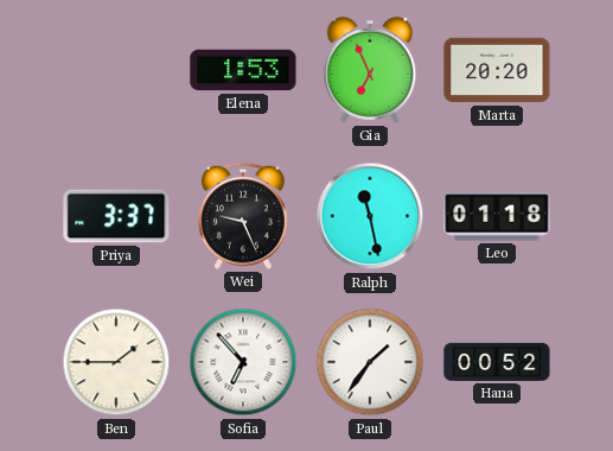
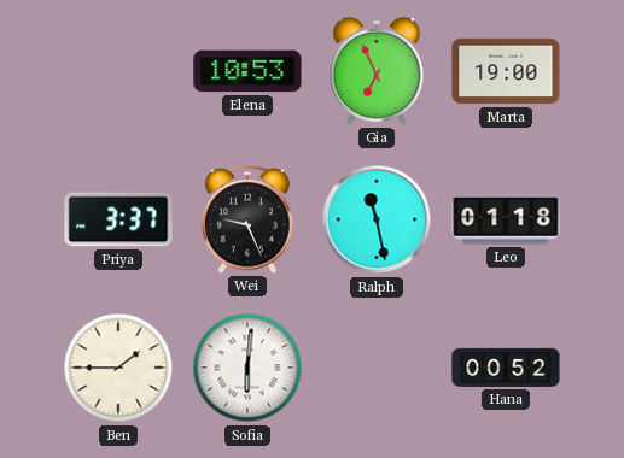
Elena: 1:53 -> 10:53 (247, 71)
Marta: 20:20 -> 19:00 (506, 71)
Sofia: 6:53 -> 6:01 (247, 368)
Paul: 1:36 -> none (370, 362)
